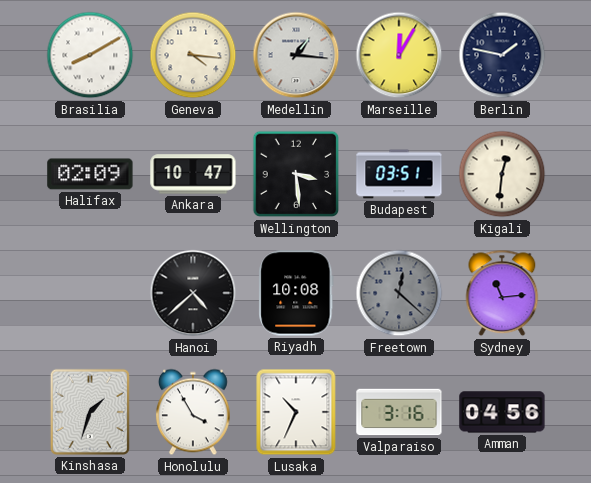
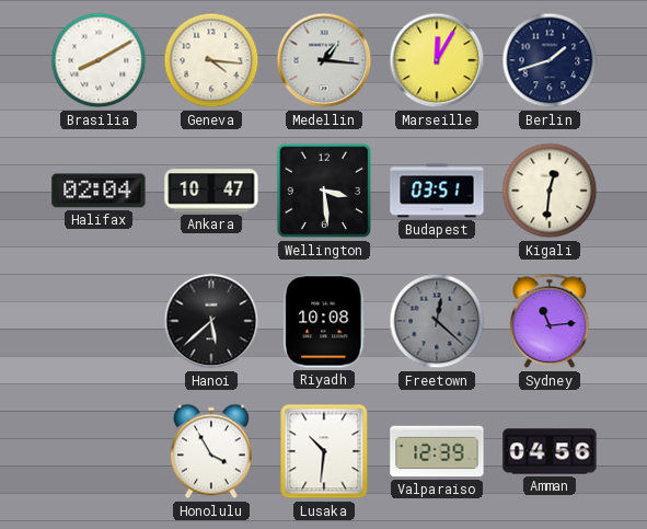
Berlin: 1:47 -> 1:42 (550, 60)
Halifax: 02:09 -> 02:04 (99, 191)
Hanoi: 4:38 -> 5:38 (211, 321)
Kinshasa: 1:33 -> none (90, 412)
Lusaka: 10:34 -> 10:31 (324, 451)
Valparaiso: 3:16 -> 12:39 (437, 451)
